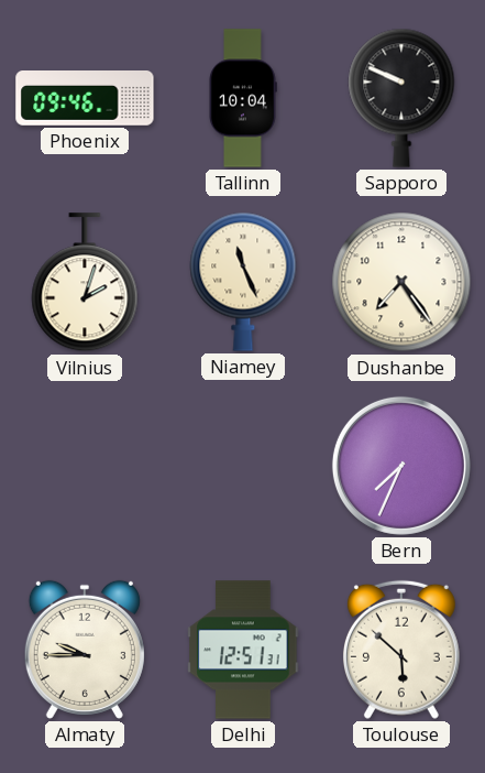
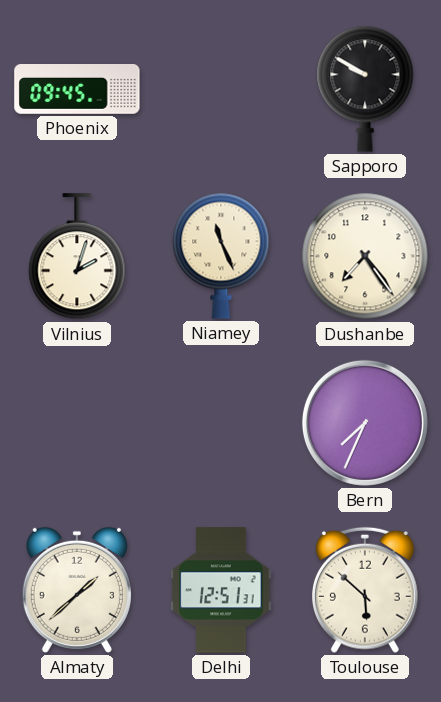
Phoenix: 09:46 -> 09:45 (77, 90)
Tallinn: 10:04 -> none (243, 98)
Sapporo: 9:49 -> 9:50 (365, 89)
Almaty: 9:45 -> 1:38 (77, 590)
